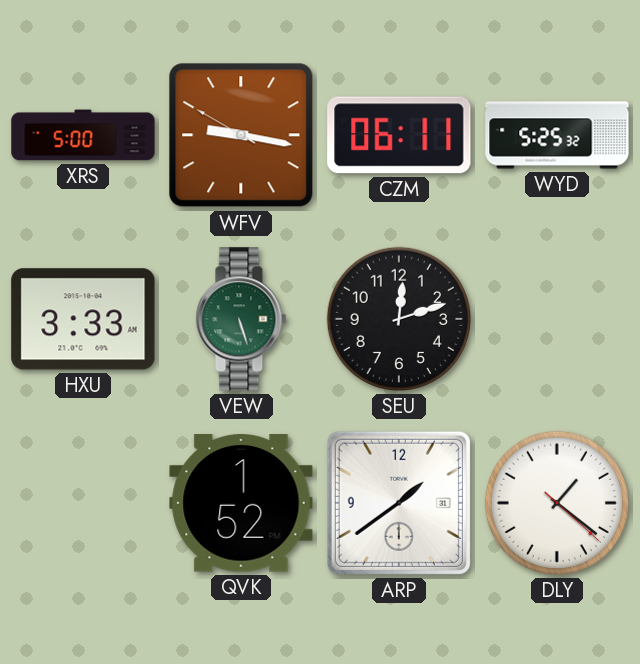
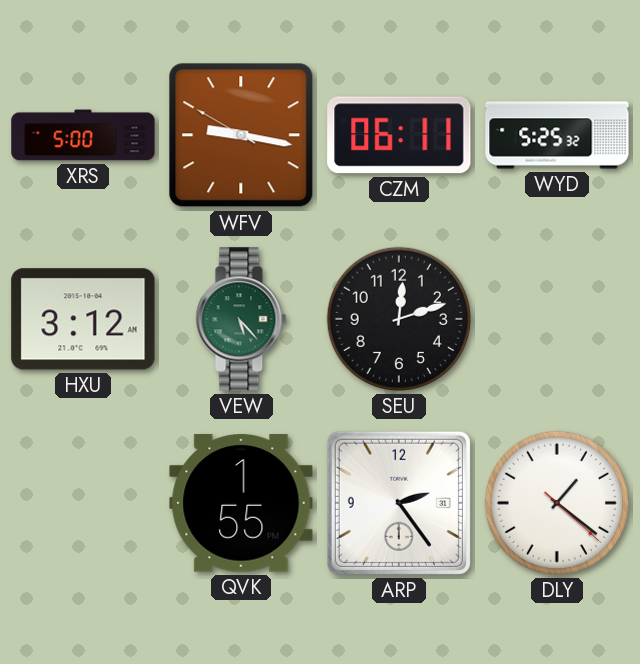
HXU: 3:33 -> 3:12 (83, 319)
VEW: 5:27 -> 5:23 (241, 319)
QVK: 1:52 -> 1:55 (241, 503)
ARP: 1:39 -> 2:24 (399, 503)
